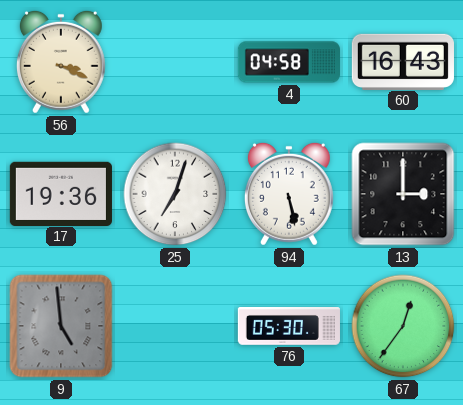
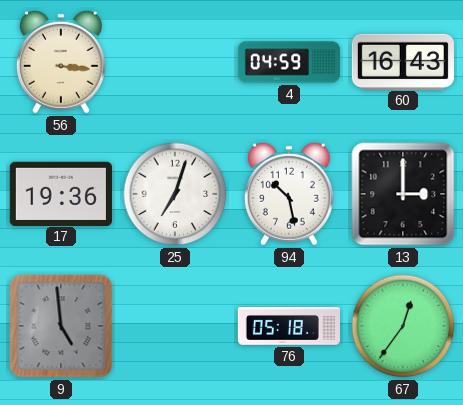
56: 3:19 -> 3:16 (61, 62)
4: 04:58 -> 04:59 (288, 62)
94: 5:28 -> 10:28 (289, 194)
76: 05:30 -> 05:18 (289, 326)
